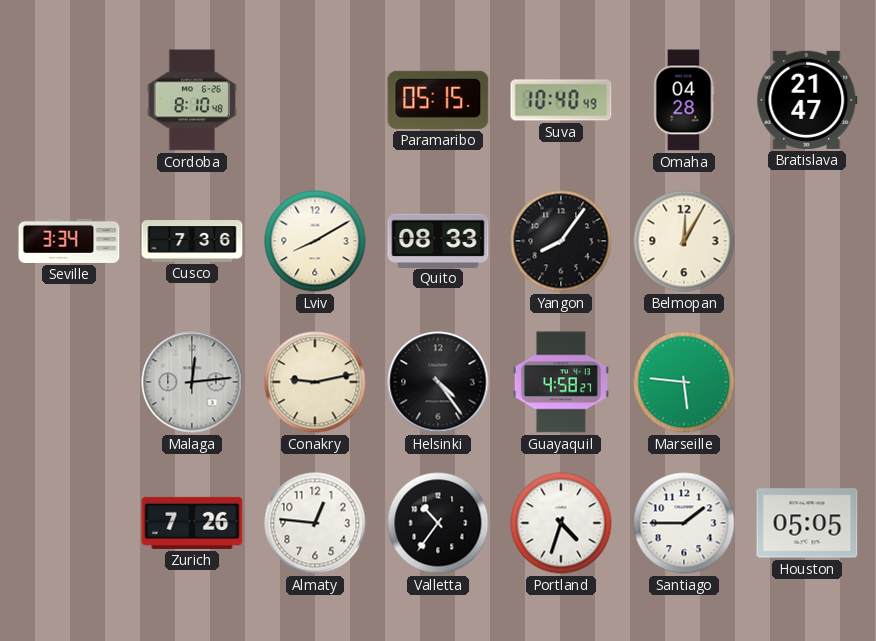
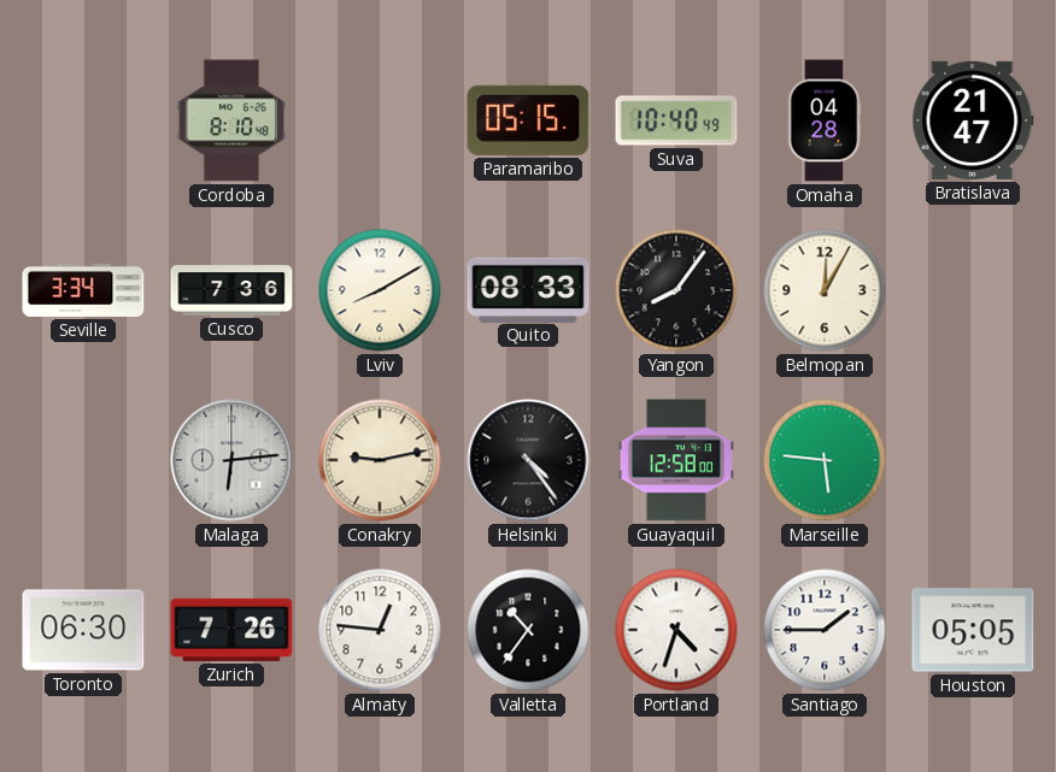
Malaga: 12:14 -> 6:14 (231, 460)
Guayaquil: 4:58 -> 12:58 (676, 460)
Toronto: none -> 06:30 (83, 630)
